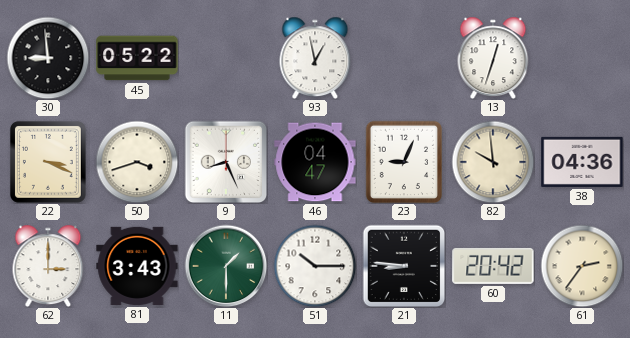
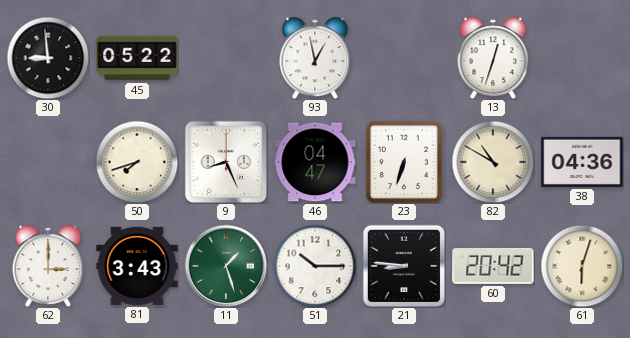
22: 3:19 -> none (48, 162)
50: 3:42 -> 7:42 (137, 162)
23: 9:04 -> 6:33 (403, 162)
82: 9:59 -> 10:50 (493, 162)
11: 1:30 -> 1:27 (226, 266)
61: 2:36 -> 6:03 (582, 266)
